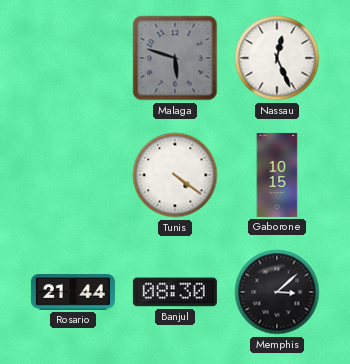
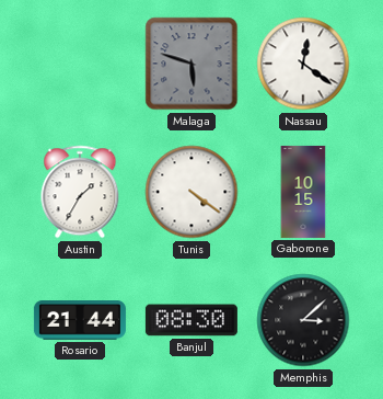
Nassau: 12:26 -> 12:21 (303, 64)
Austin: none -> 1:35 (80, 192)
